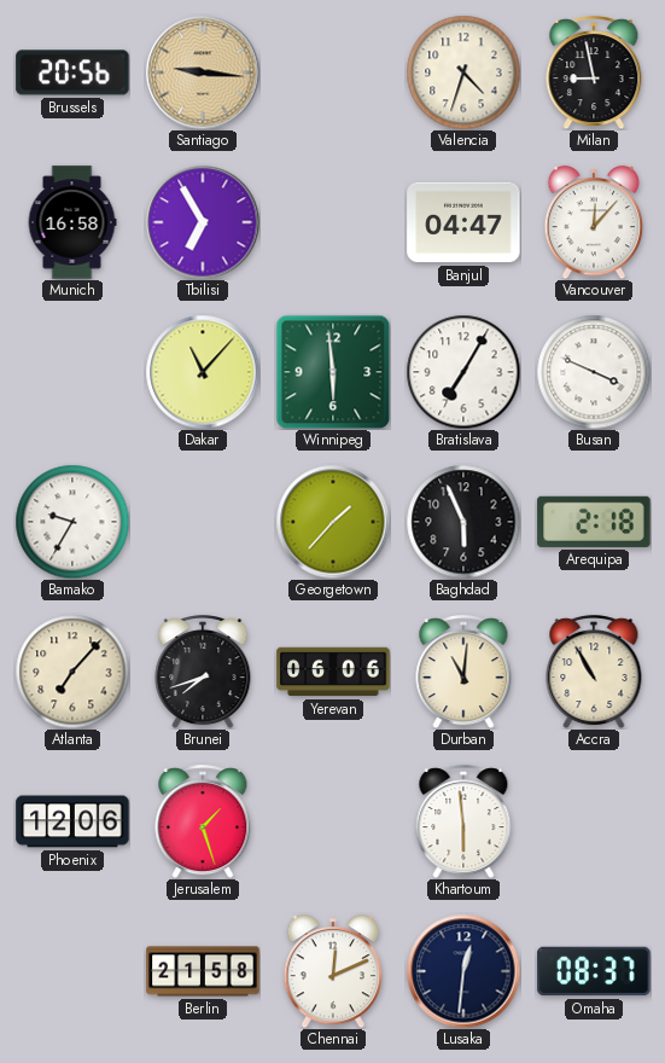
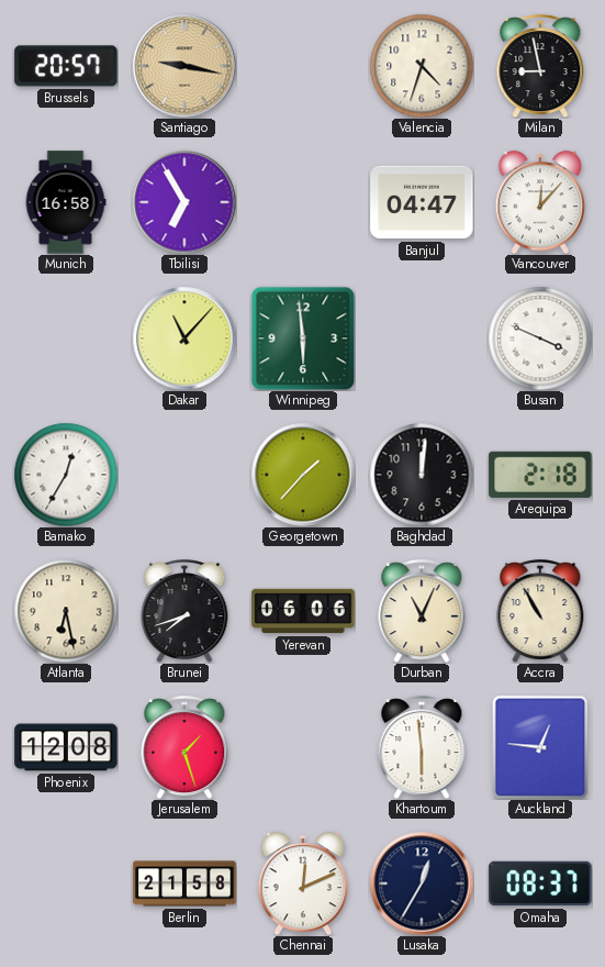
Brussels: 20:56 -> 20:57 (66, 66)
Santiago: 9:16 -> 9:17 (184, 66)
Bratislava: 7:05 -> none (463, 372)
Bamako: 9:35 -> 12:35 (66, 475)
Baghdad: 5:56 -> 12:01 (422, 475)
Atlanta: 7:07 -> 6:28 (66, 611)
Durban: 11:01 -> 11:04 (422, 611)
Phoenix: 12:06 -> 12:08 (66, 747)
Auckland: none -> 12:46 (540, 747)
Lusaka: 12:31 -> 12:35 (422, 883)
